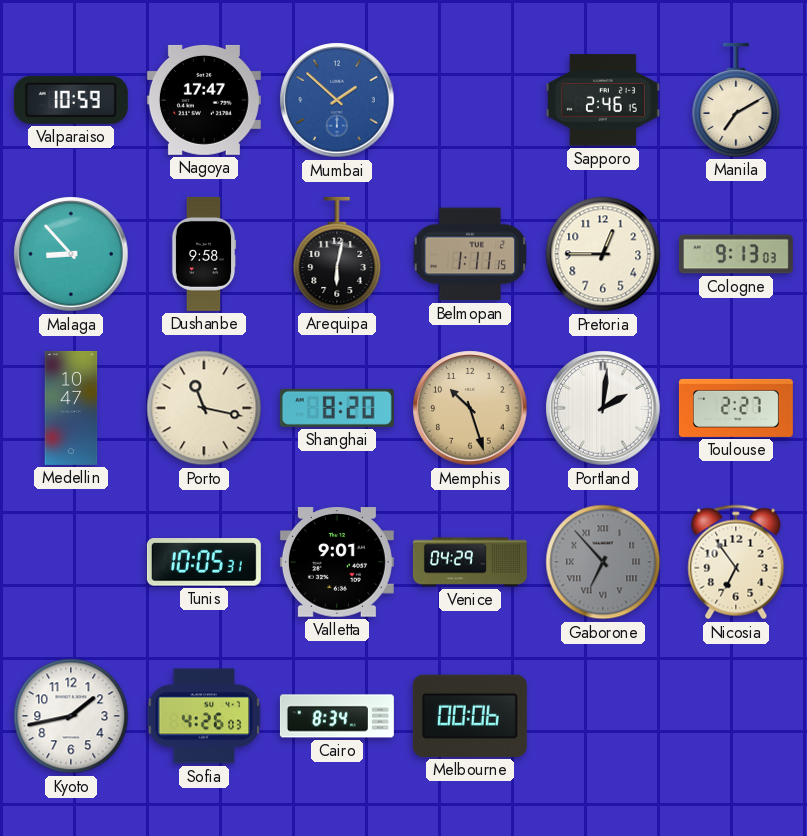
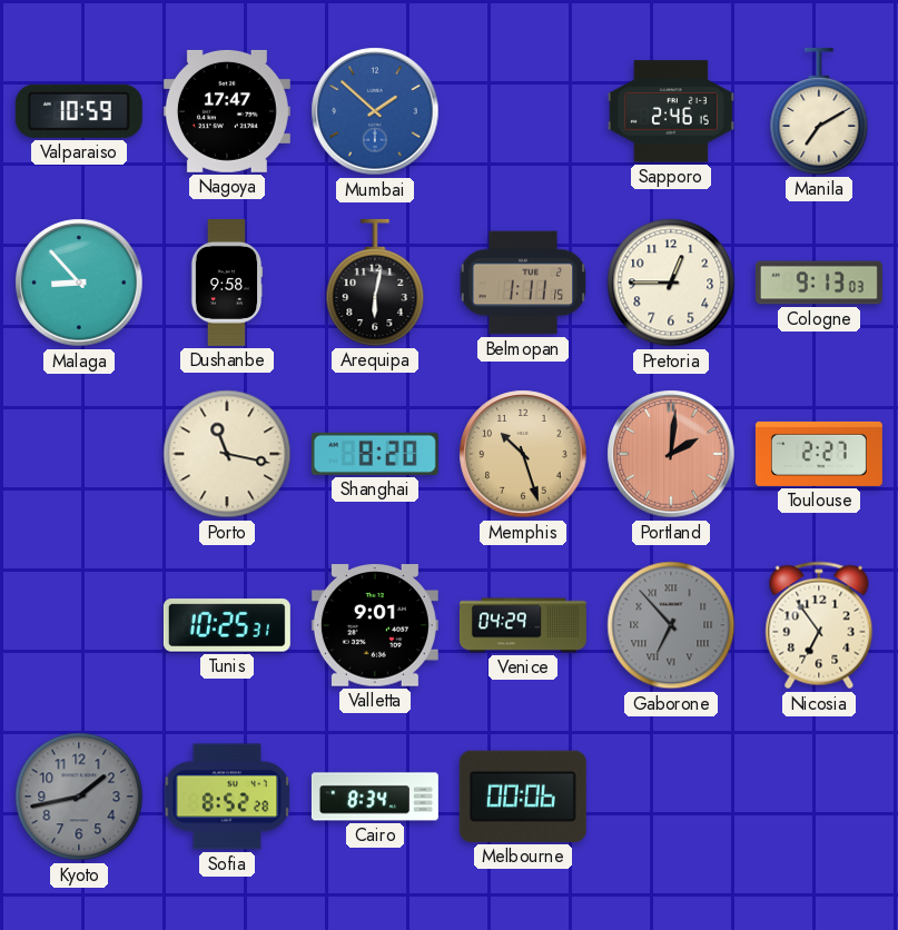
Medellin: 10:47 -> none (71, 408)
Portland dial: white -> salmon (671, 454)
Tunis: 10:05 -> 10:25 (227, 625)
Kyoto dial: white -> grey (79, 797)
Sofia: 4:26 -> 8:52 (227, 797)
